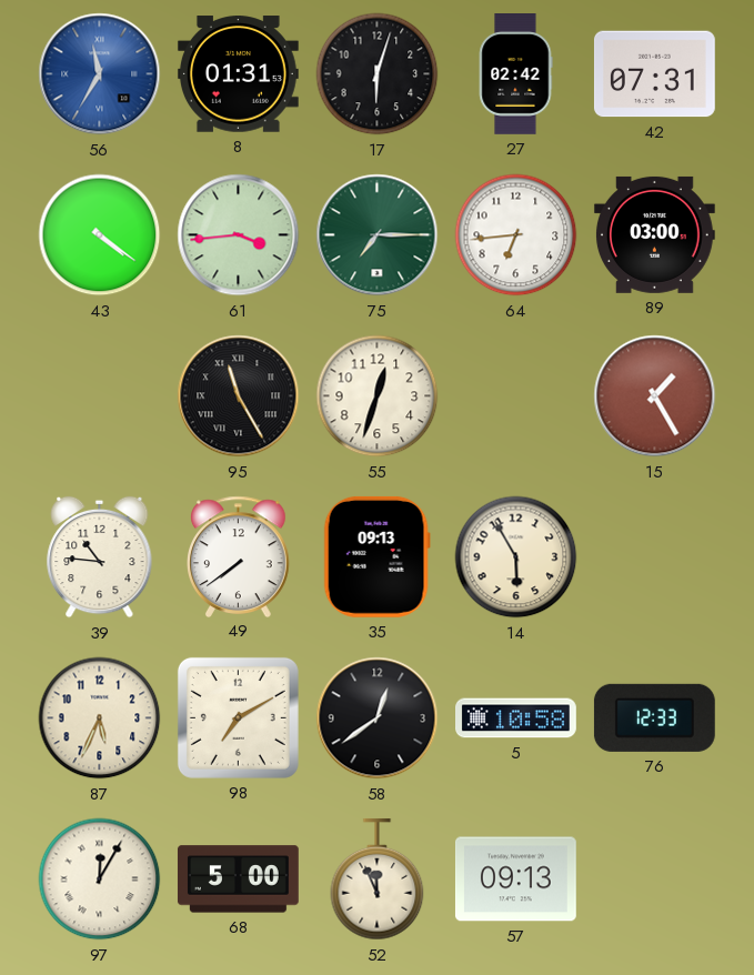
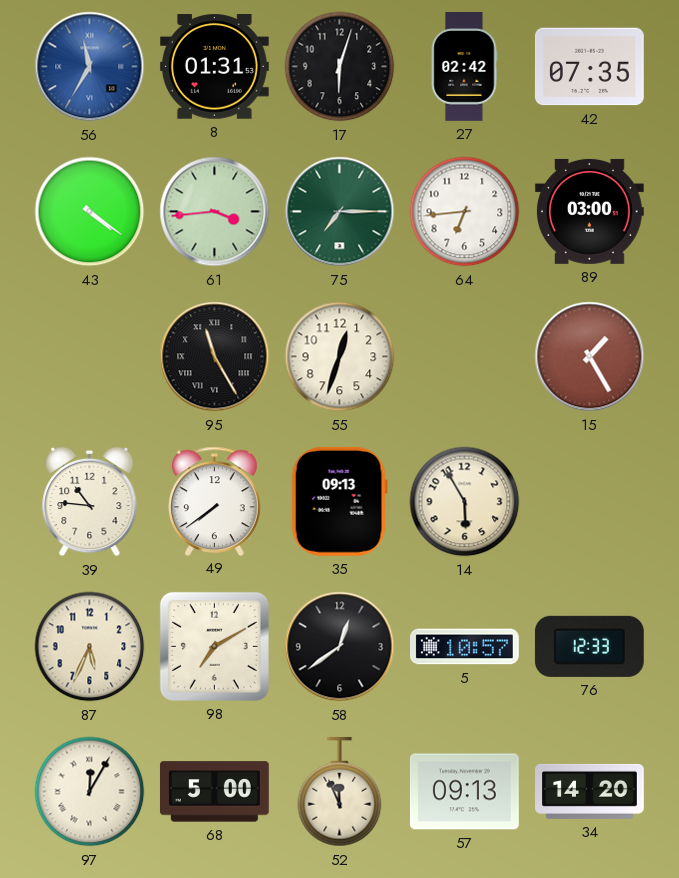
42: 07:31 -> 07:35 (589, 67)
5: 10:58 -> 10:57 (465, 647)
34: none -> 14:20 (590, 791)
